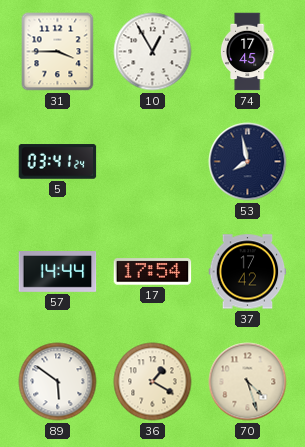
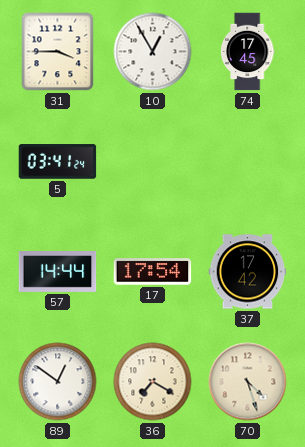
53: 7:58 -> none (248, 162)
89: 5:51 -> 12:51 (58, 382)
36: 1:20 -> 7:20 (153, 382)
